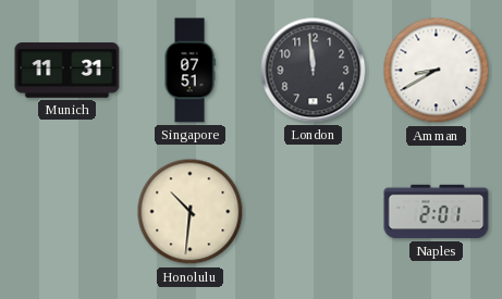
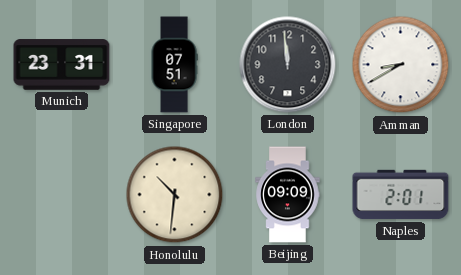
Munich: 11:31 -> 23:31 (62, 65)
Beijing: none -> 09:09 (288, 195)
